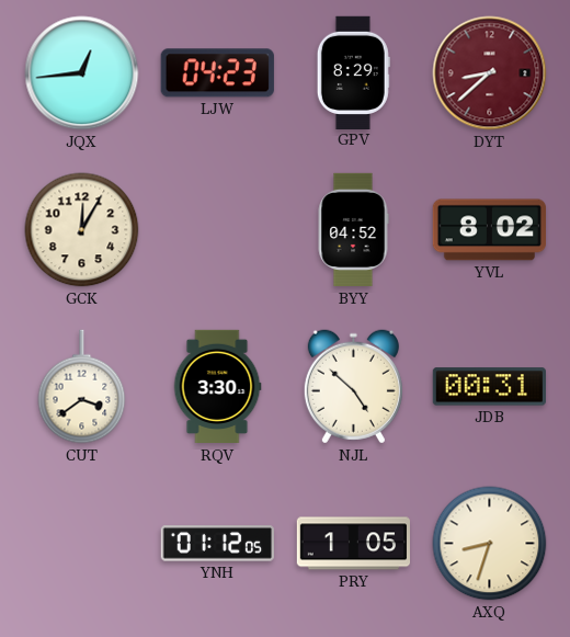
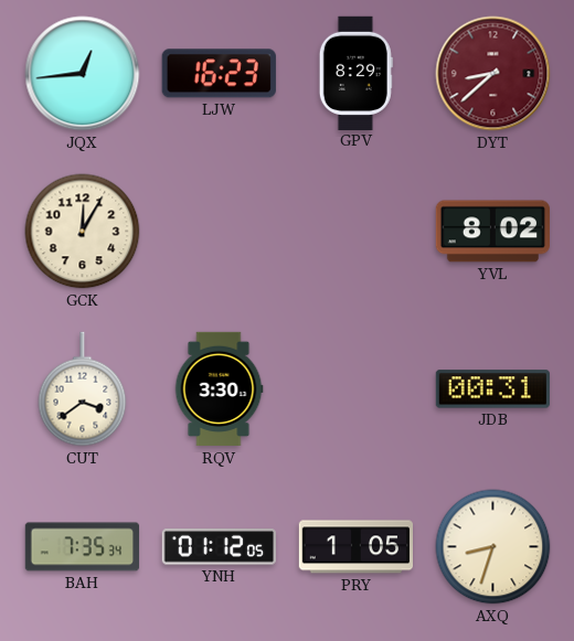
LJW: 04:23 -> 16:23 (219, 74)
BYY: 04:52 -> none (353, 230)
NJL: 4:52 -> none (353, 387)
BAH: none -> 7:35 (82, 547)
